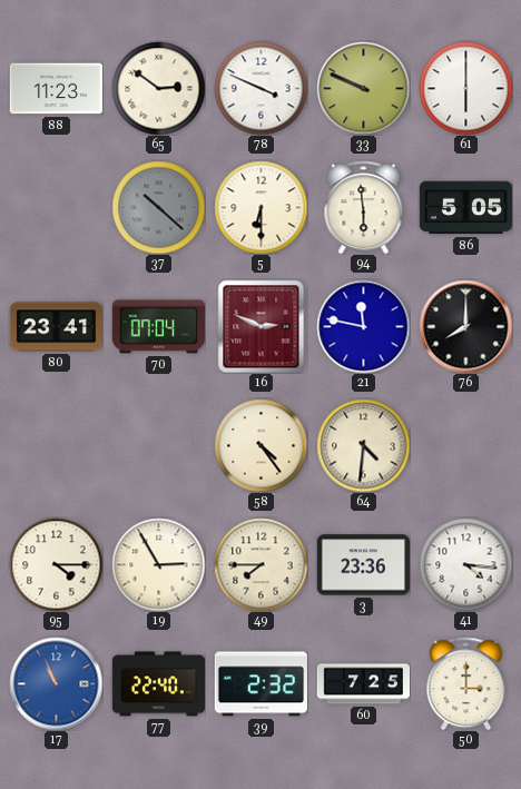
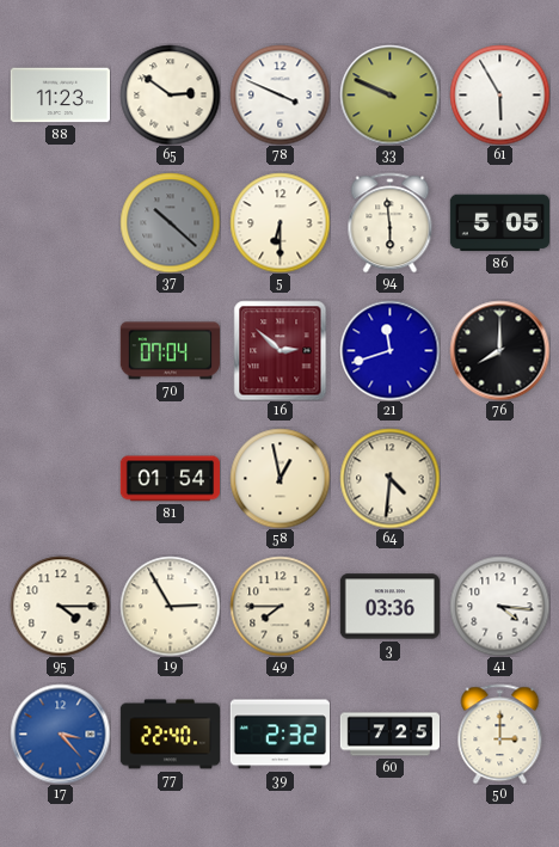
61: 6:00 -> 5:55 (499, 94)
80: 23:41 -> none (56, 327)
16: 2:49 -> 2:52 (281, 350)
21: 11:47 -> 11:42 (389, 350)
81: none -> 01:54 (170, 479)
58: 4:24 -> 12:58 (279, 478)
3: 23:36 -> 03:36 (389, 607)
17: 10:56 -> 3:23 (60, 734)
